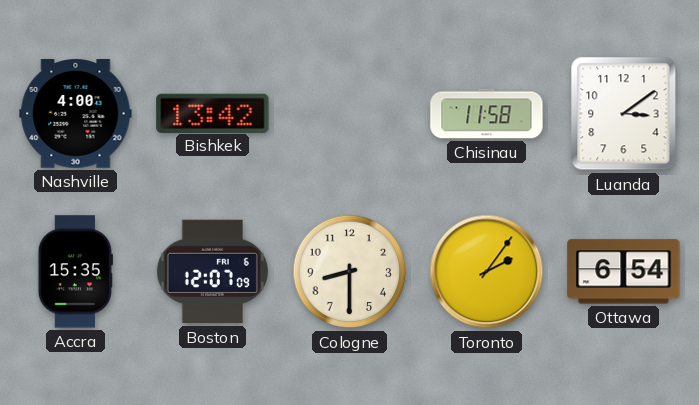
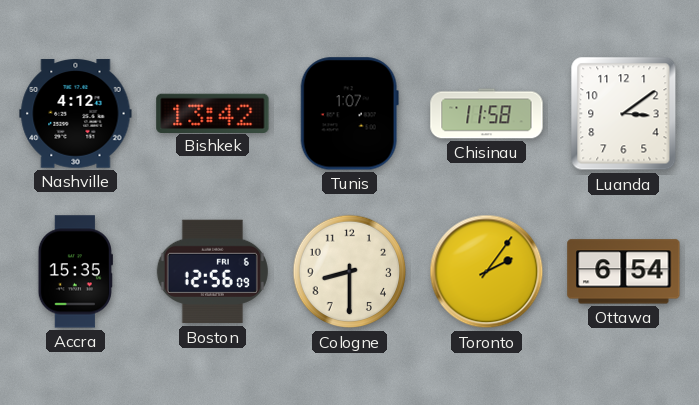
Nashville: 4:00 -> 4:12 (76, 114)
Tunis: none -> 1:07 (349, 114)
Boston: 12:07 -> 12:56 (212, 272)
